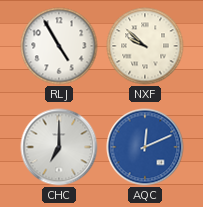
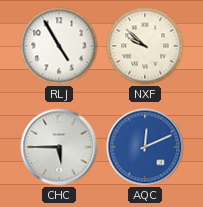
CHC: 7:00 -> 5:45 (59, 147)
